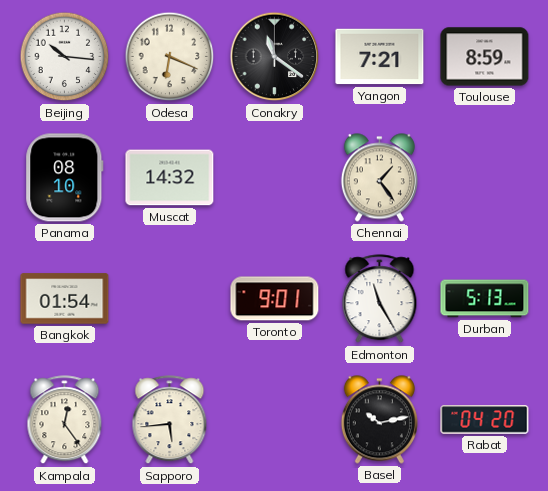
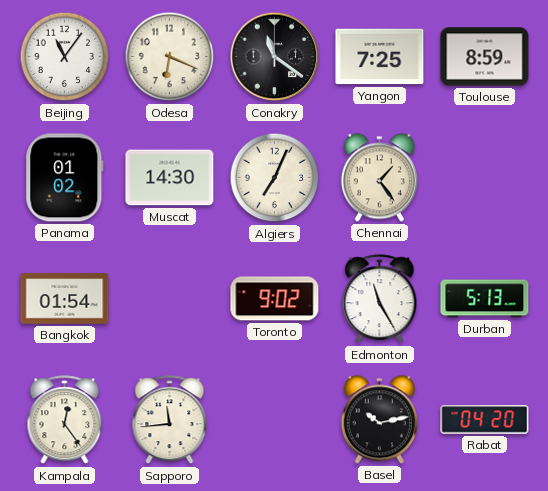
Beijing: 10:16 -> 11:06 (65, 57)
Yangon: 7:21 -> 7:25 (380, 57)
Panama: 08:10 -> 01:02 (65, 178)
Muscat: 14:32 -> 14:30 (170, 178)
Algiers: none -> 7:04 (275, 178)
Toronto: 9:01 -> 9:02 (275, 299)
Sapporo: 5:44 -> 11:44 (170, 420)
